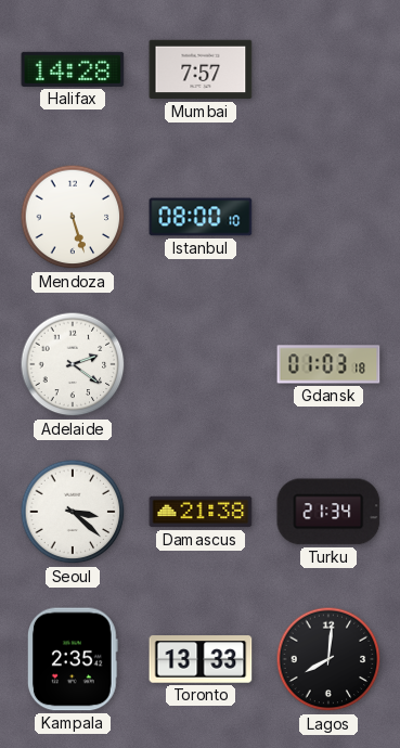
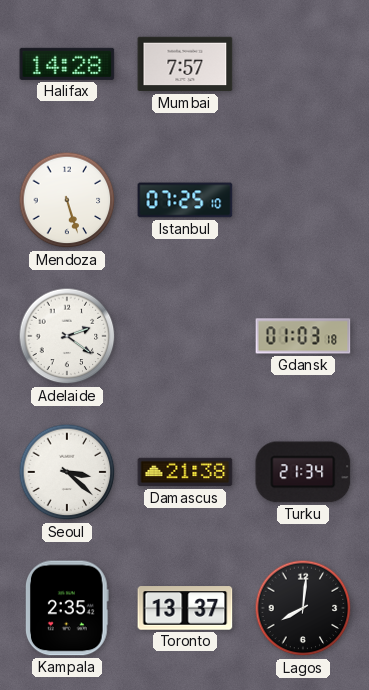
Istanbul: 08:00 -> 07:25 (185, 200)
Toronto: 13:33 -> 13:37 (185, 608)
